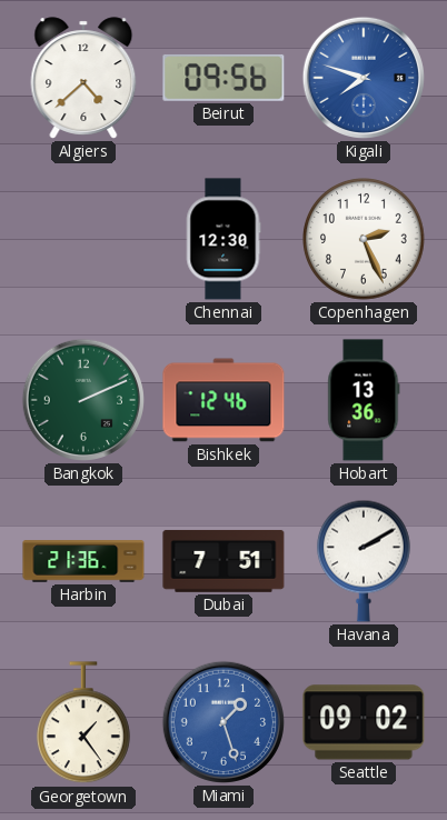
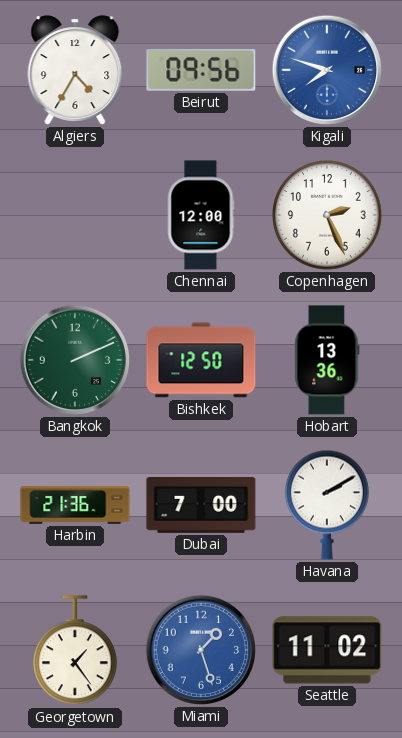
Algiers: 4:38 -> 4:35 (75, 70)
Chennai: 12:30 -> 12:00 (201, 215)
Bishkek: 12:46 -> 12:50 (201, 360)
Dubai: 7:51 -> 7:00 (201, 505)
Seattle: 09:02 -> 11:02 (327, 650)
